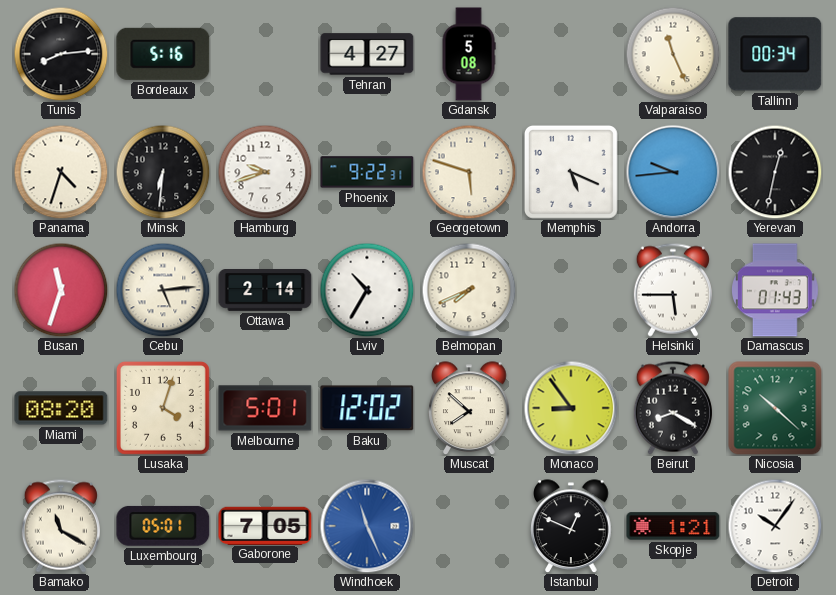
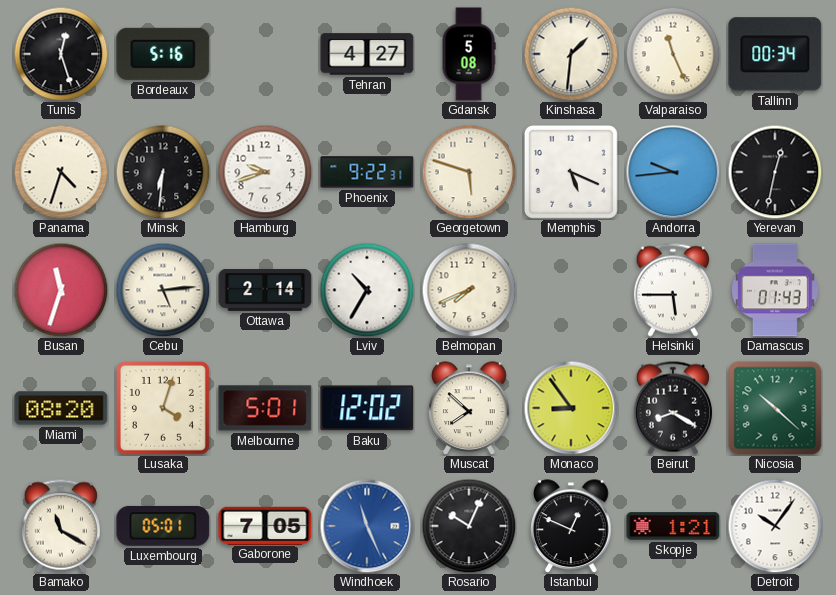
Tunis: 8:14 -> 12:27 (61, 54)
Kinshasa: none -> 1:31 (571, 54)
Rosario: none -> 10:04 (469, 526)
